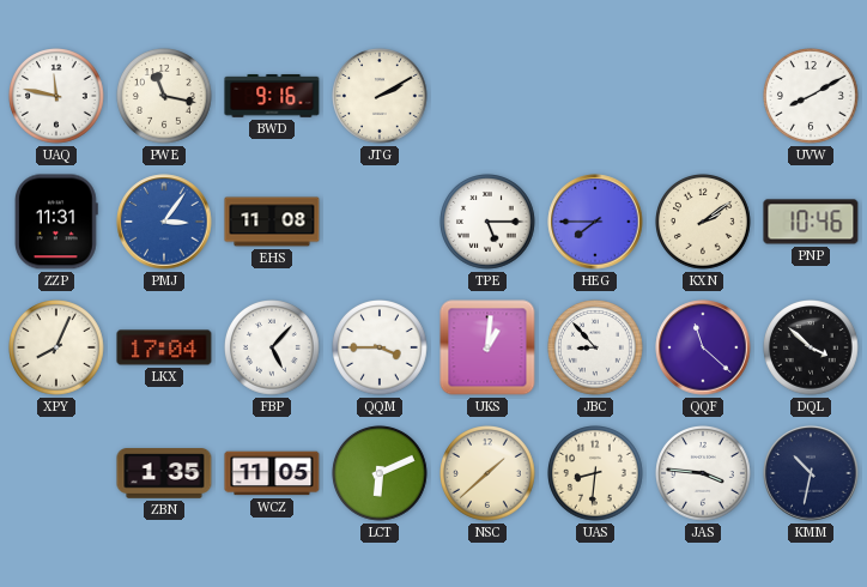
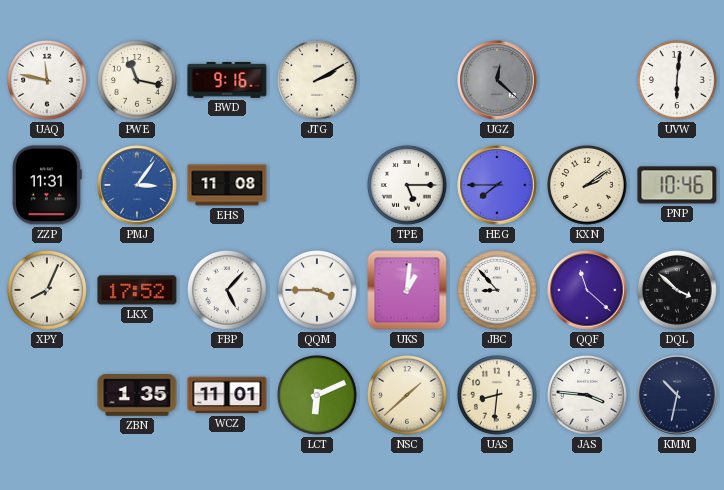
UGZ: none -> 12:22 (497, 80)
UVW: 8:10 -> 6:01 (678, 81)
LKX: 17:04 -> 17:52 (137, 290)
WCZ: 11:05 -> 11:01 (227, 395)
